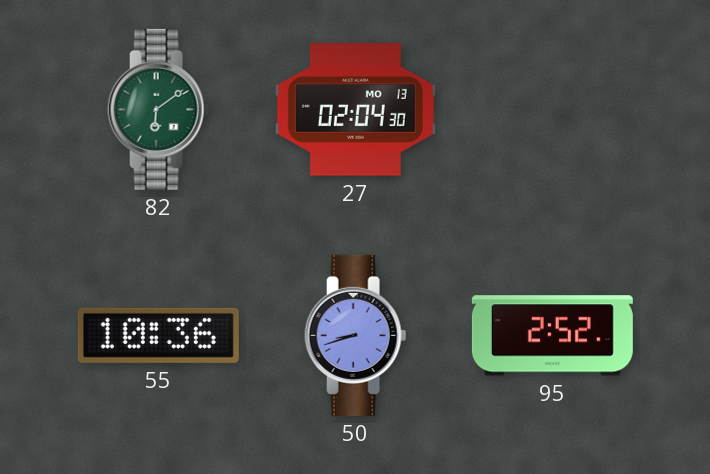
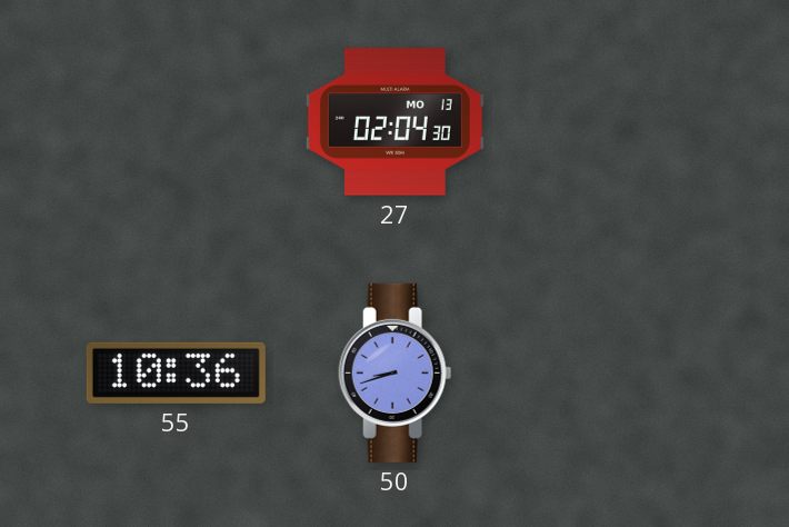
82: 6:09 -> none (159, 109)
95: 2:52 -> none (552, 336)
